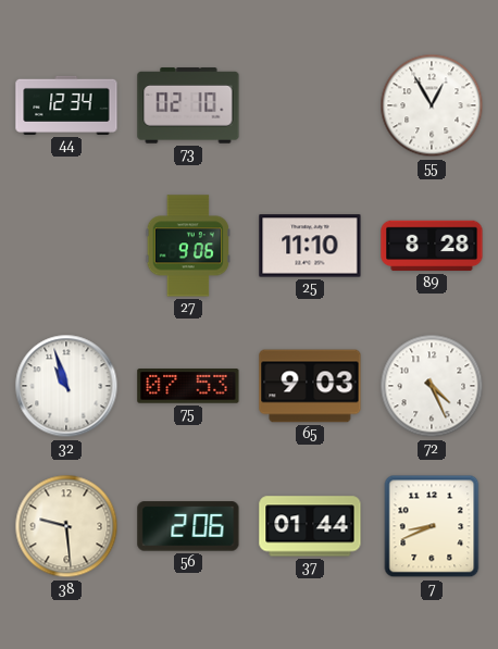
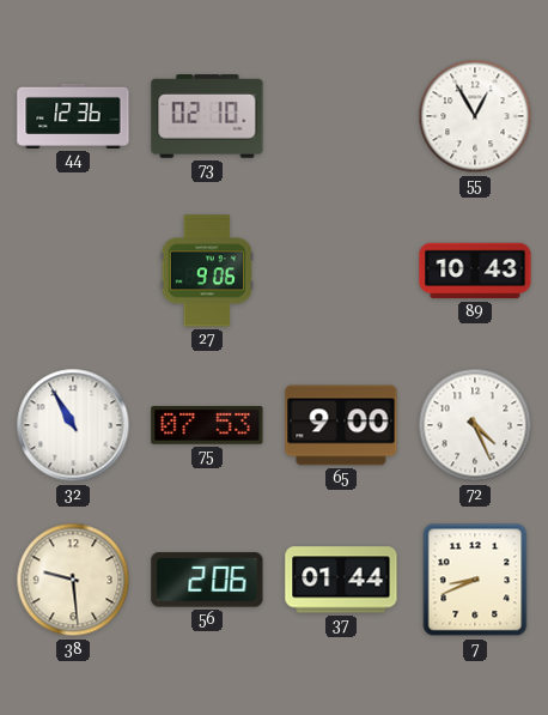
44: 12:34 -> 12:36 (73, 116)
25: 11:10 -> none (310, 246)
89: 8:28 -> 10:43 (475, 271)
32: 10:57 -> 10:55 (73, 425)
65: 9:03 -> 9:00 (341, 425)
